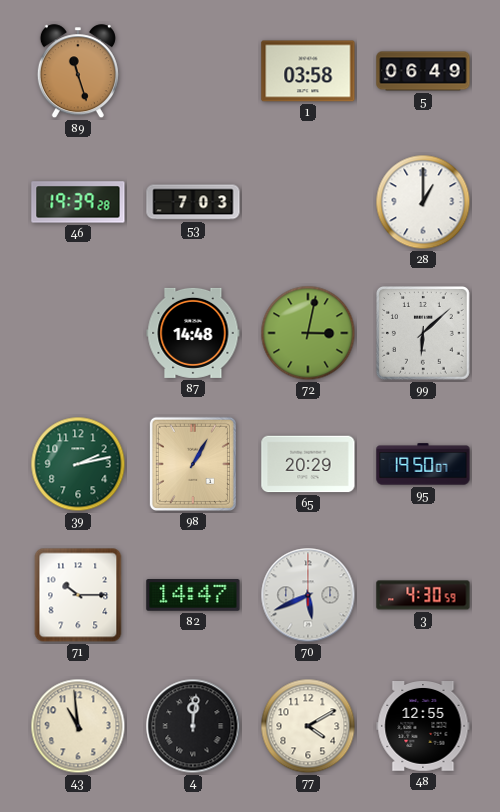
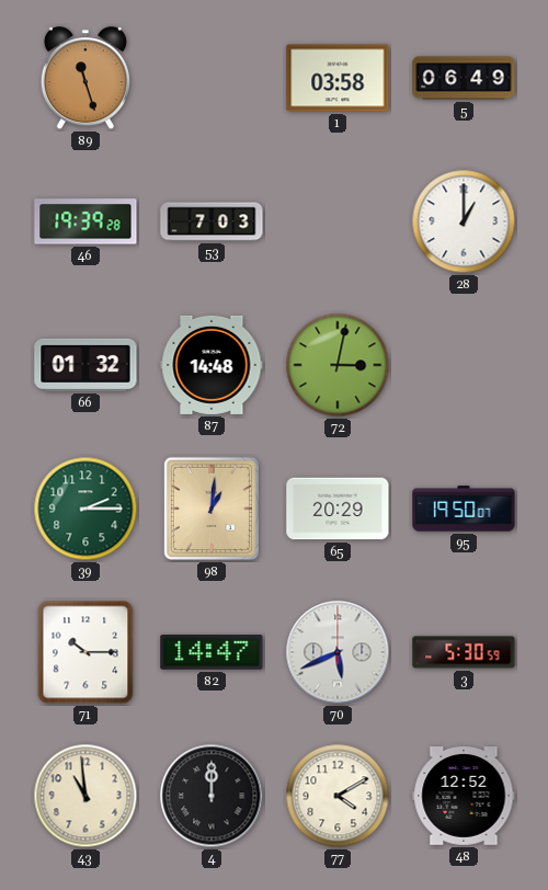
66: none -> 01:32 (85, 365)
99: 6:08 -> none (423, 333)
39: 2:13 -> 2:15 (85, 509)
98: 1:05 -> 1:01 (212, 509)
3: 4:30 -> 5:30 (464, 652)
4: 12:01 -> 12:00 (212, 796)
48: 12:55 -> 12:52 (464, 797)
